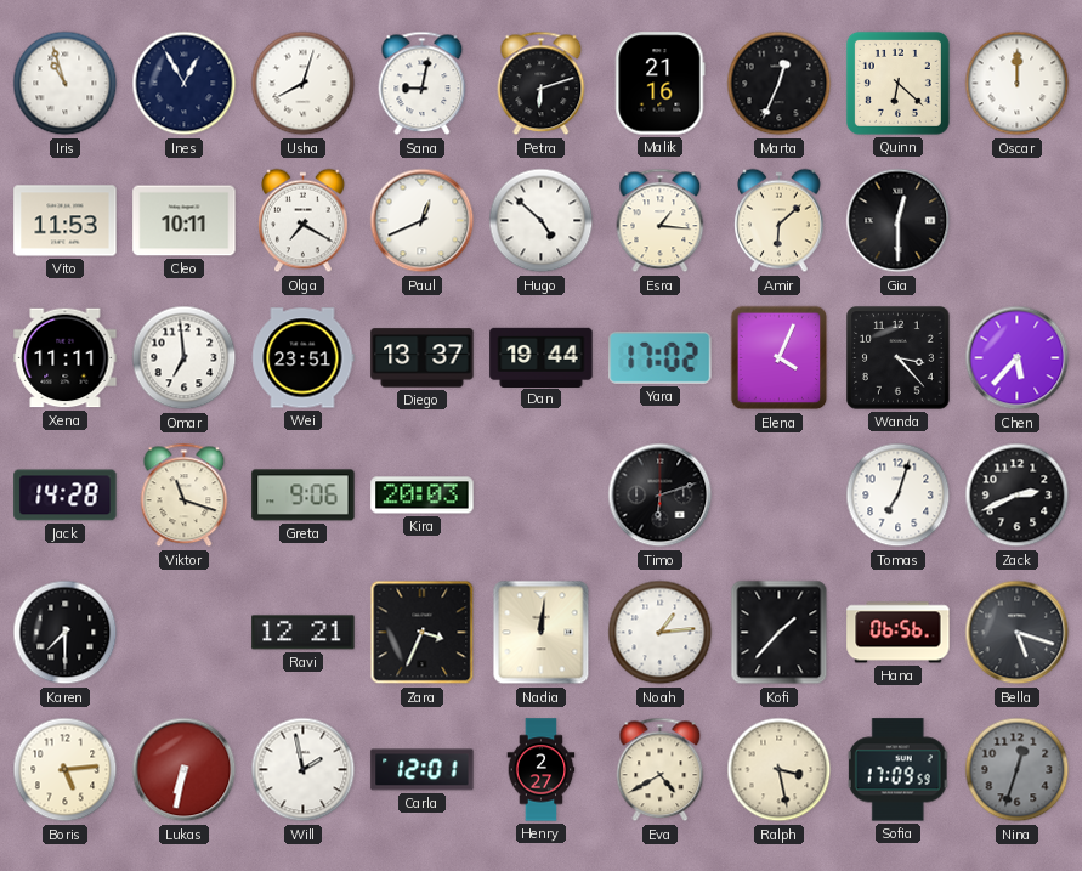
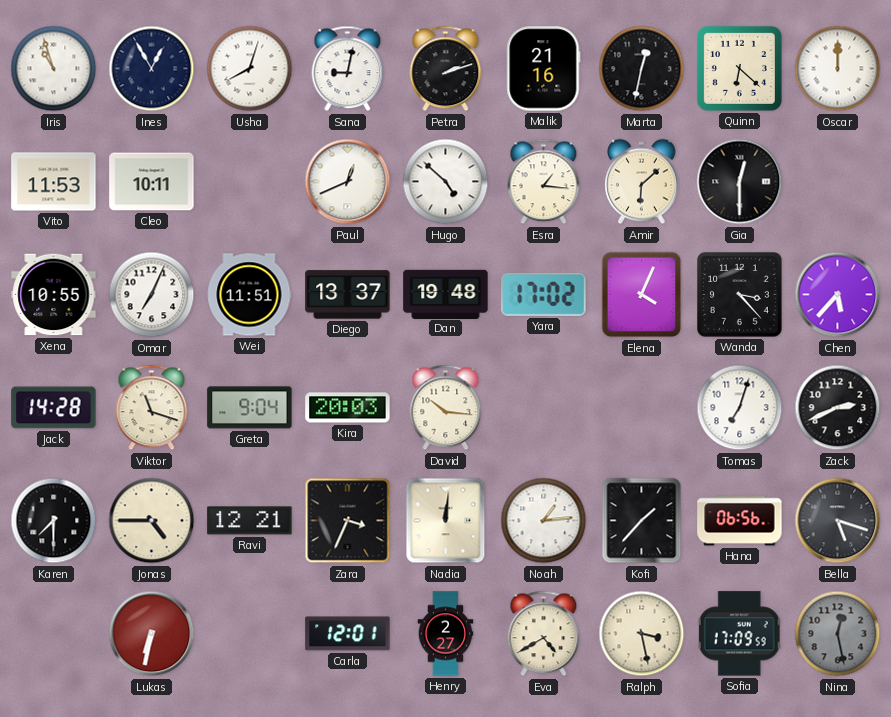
Petra: 6:12 -> 2:12 (446, 69)
Marta: 12:34 -> 12:32 (642, 69)
Olga: 7:20 -> none (304, 221)
Xena: 11:11 -> 10:55 (54, 295)
Omar: 6:59 -> 7:04 (152, 295)
Wei: 23:51 -> 11:51 (249, 295)
Dan: 19:44 -> 19:48 (446, 294)
Greta: 9:06 -> 9:04 (250, 408)
David: none -> 10:16 (446, 408)
Timo: 6:12 -> none (661, 496)
Jonas: none -> 4:45 (152, 521)
Boris: 5:14 -> none (66, 770)
Will: 1:58 -> none (304, 770)
Nina: 12:33 -> 12:28 (838, 634)
